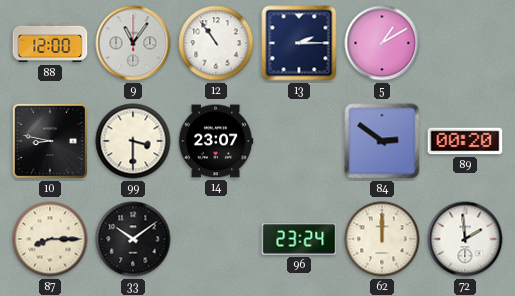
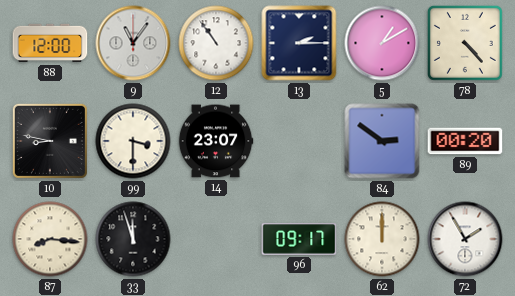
78: none -> 4:23 (465, 43)
87: 8:15 -> 8:16 (50, 239)
33: 10:09 -> 11:57 (133, 239)
96: 23:24 -> 09:17 (299, 239)
72: 1:59 -> 1:55 (465, 239)
